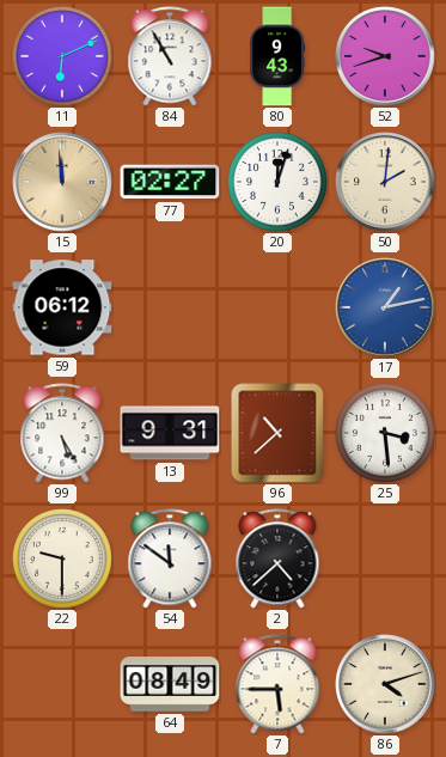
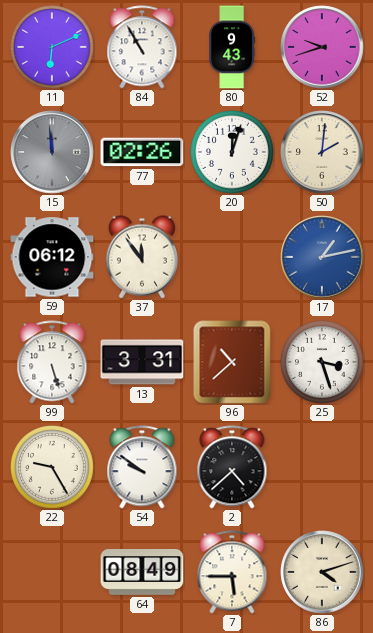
15 dial: champagne -> grey (52, 152)
77: 02:27 -> 02:26 (142, 152)
37: none -> 11:54 (142, 257)
99: 5:25 -> 5:27 (52, 362)
13: 9:31 -> 3:31 (142, 362)
25: 3:29 -> 3:27 (323, 363)
22: 9:30 -> 9:25 (53, 468)
54: 11:51 -> 9:51 (142, 467)
